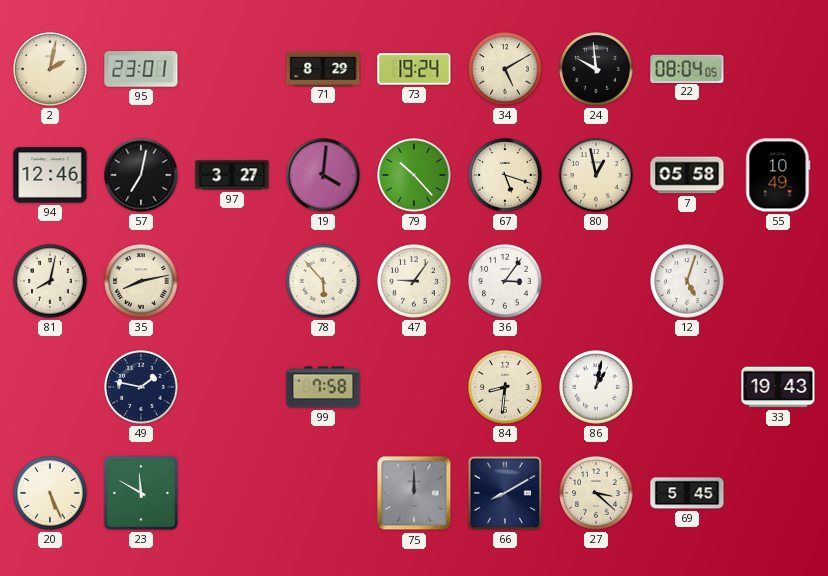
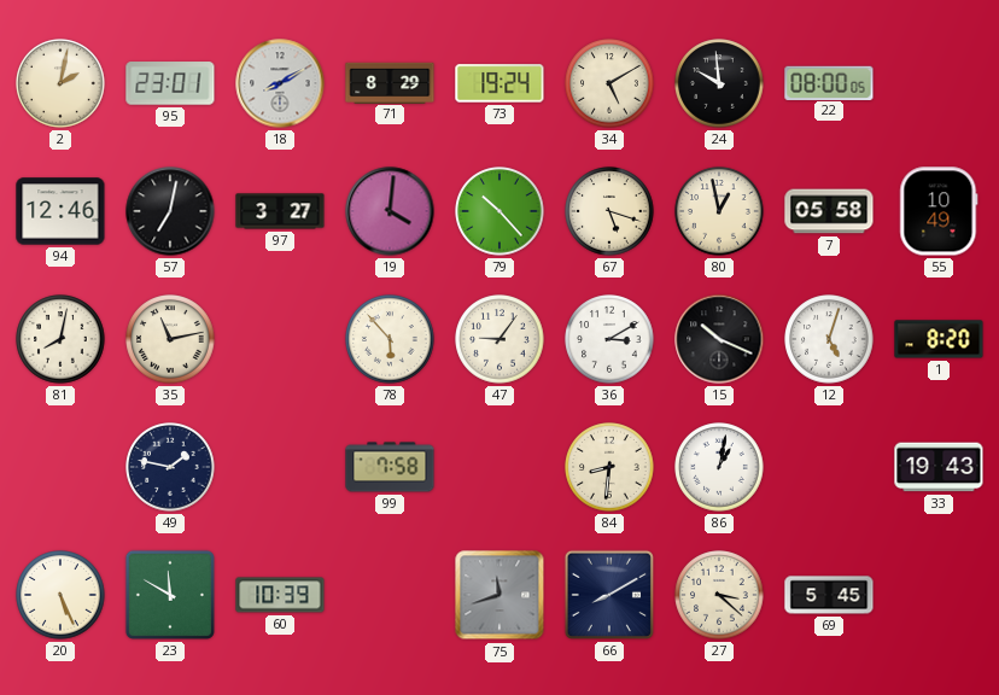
18: none -> 8:10 (280, 83)
22: 08:04 -> 08:00 (829, 82)
35: 8:13 -> 11:13 (170, 339)
36: 3:06 -> 3:10 (609, 339)
15: none -> 10:19 (719, 339)
1: none -> 8:20 (939, 339)
60: none -> 10:39 (280, 595)
75: 12:00 -> 11:42 (499, 595)
